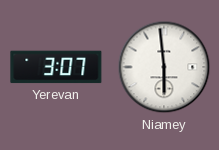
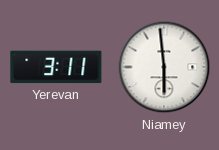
Yerevan: 3:07 -> 3:11 (56, 67)
